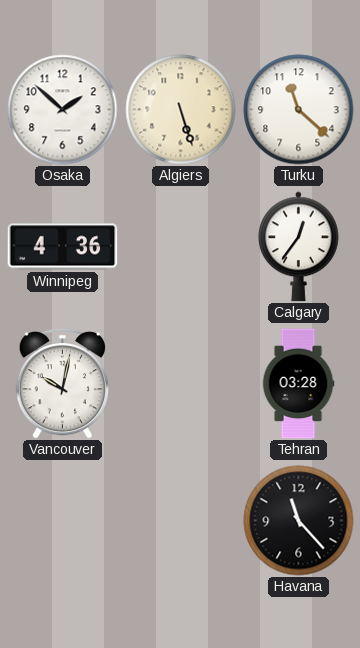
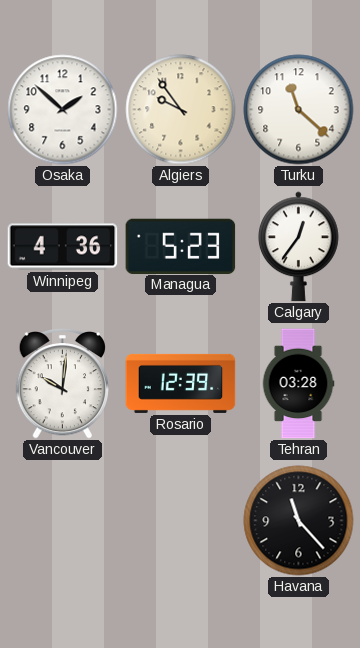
Algiers: 5:27 -> 9:54 (181, 110)
Managua: none -> 5:23 (181, 246)
Vancouver: 10:02 -> 10:01 (62, 383)
Rosario: none -> 12:39 (181, 383)
